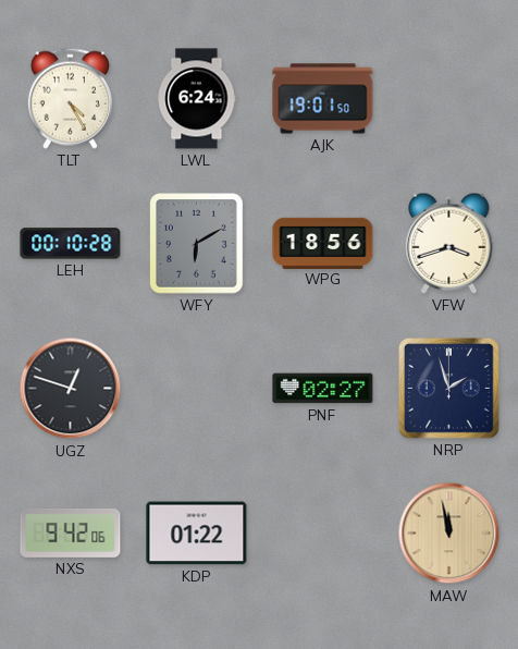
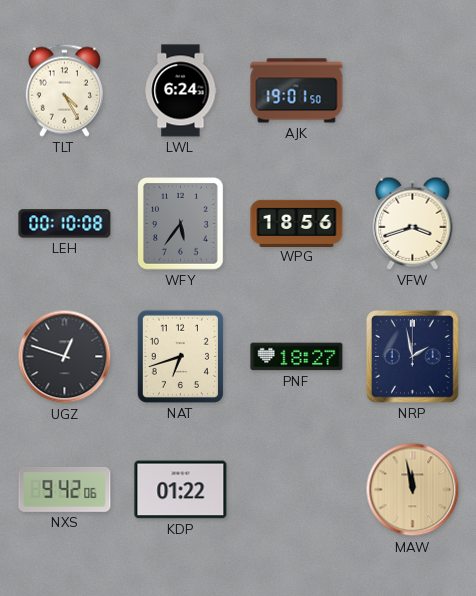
LEH: 00:10:28 -> 00:10:08 (65, 224)
WFY: 6:10 -> 5:36 (181, 224)
NAT: none -> 6:42 (180, 356)
PNF: 02:27 -> 18:27 (297, 357)
NRP: 1:57 -> 1:58 (413, 357)
